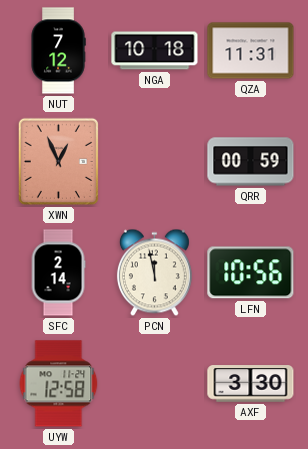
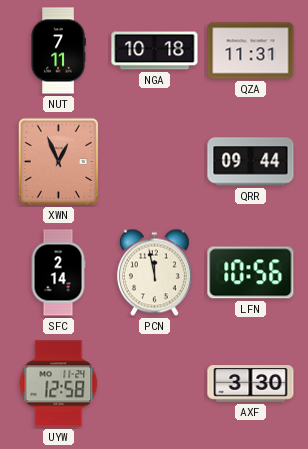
NUT: 7:12 -> 7:11 (58, 51)
QRR: 00:59 -> 09:44 (251, 162)
